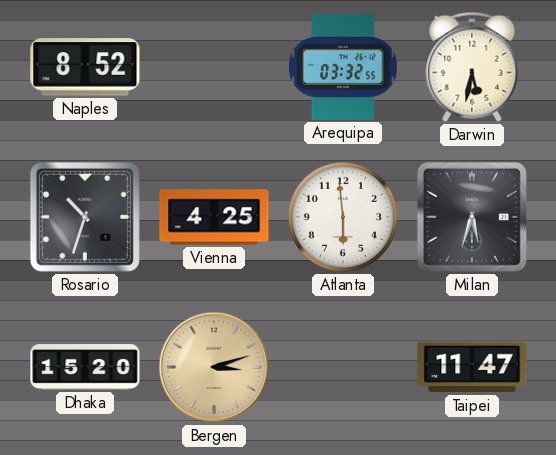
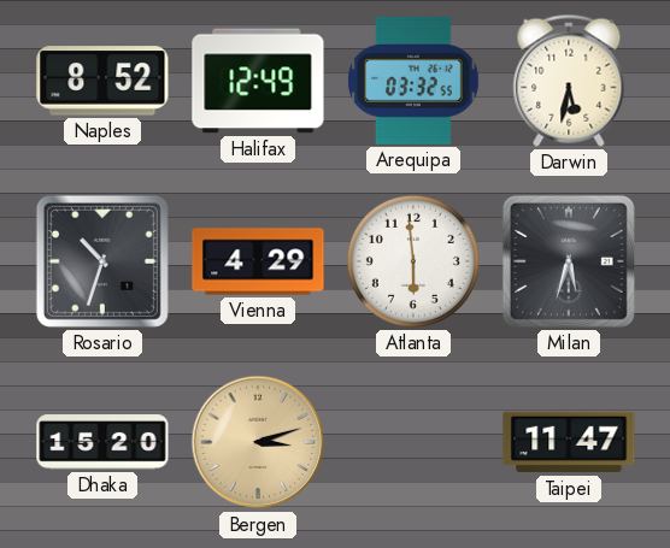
Halifax: none -> 12:49 (258, 81)
Vienna: 4:25 -> 4:29 (258, 261)
